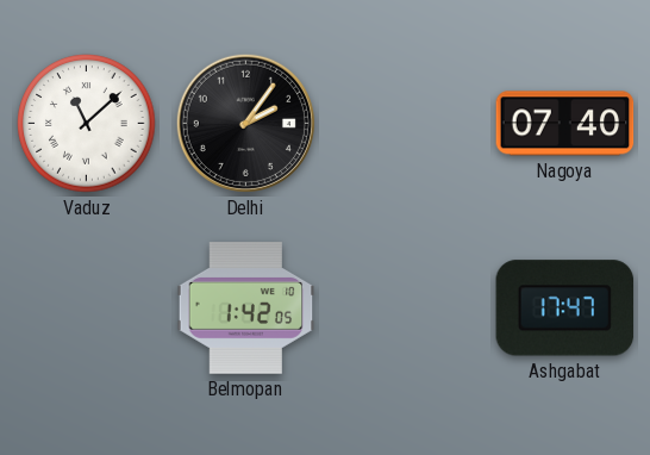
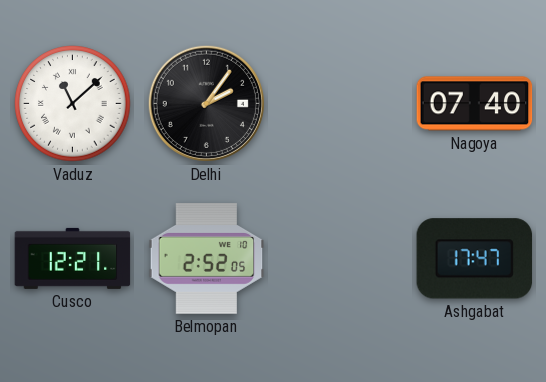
Cusco: none -> 12:21 (73, 258)
Belmopan: 1:42 -> 2:52 (207, 259)
